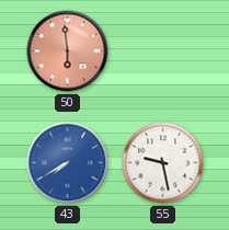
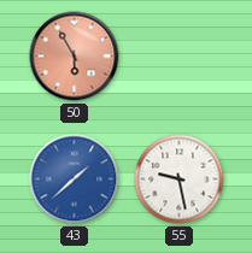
50: 5:59 -> 5:55 (75, 57)
43: 7:40 -> 1:38 (75, 180)
